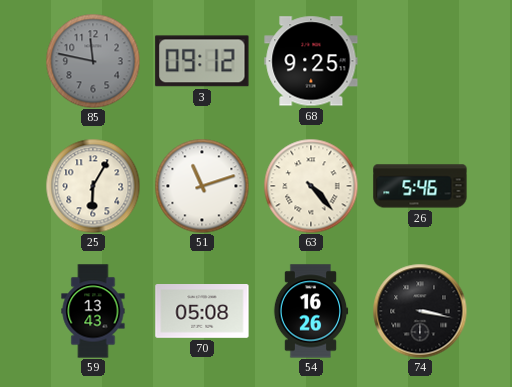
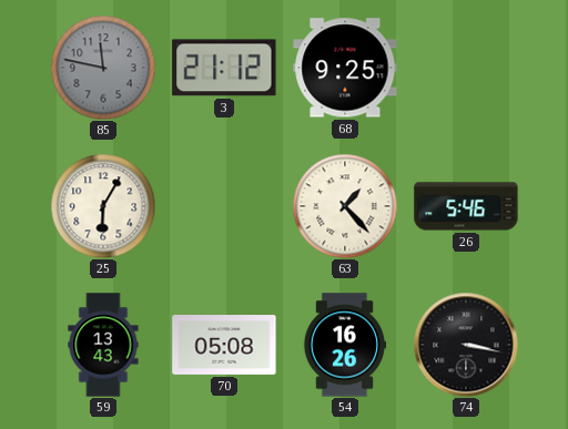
3: 09:12 -> 21:12 (224, 68)
51: 11:12 -> none (202, 186)
63: 4:23 -> 1:23 (345, 206)
